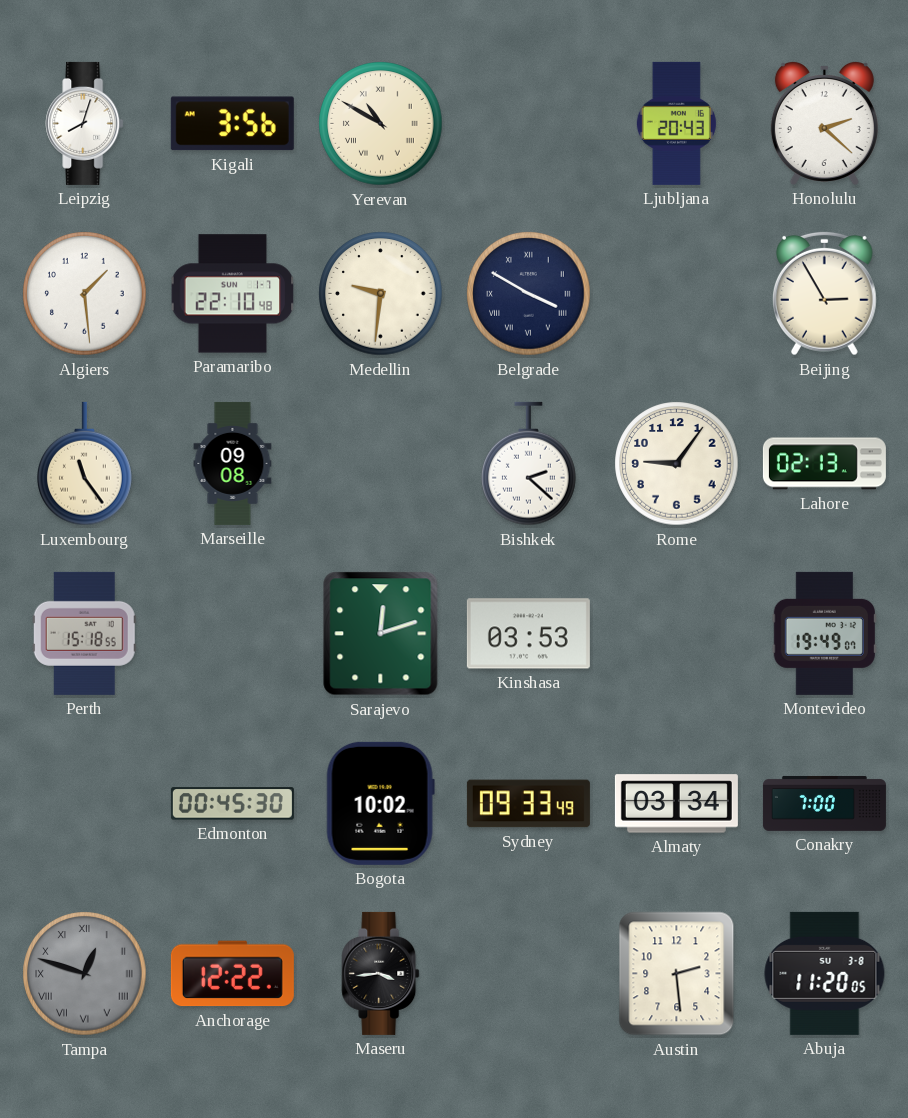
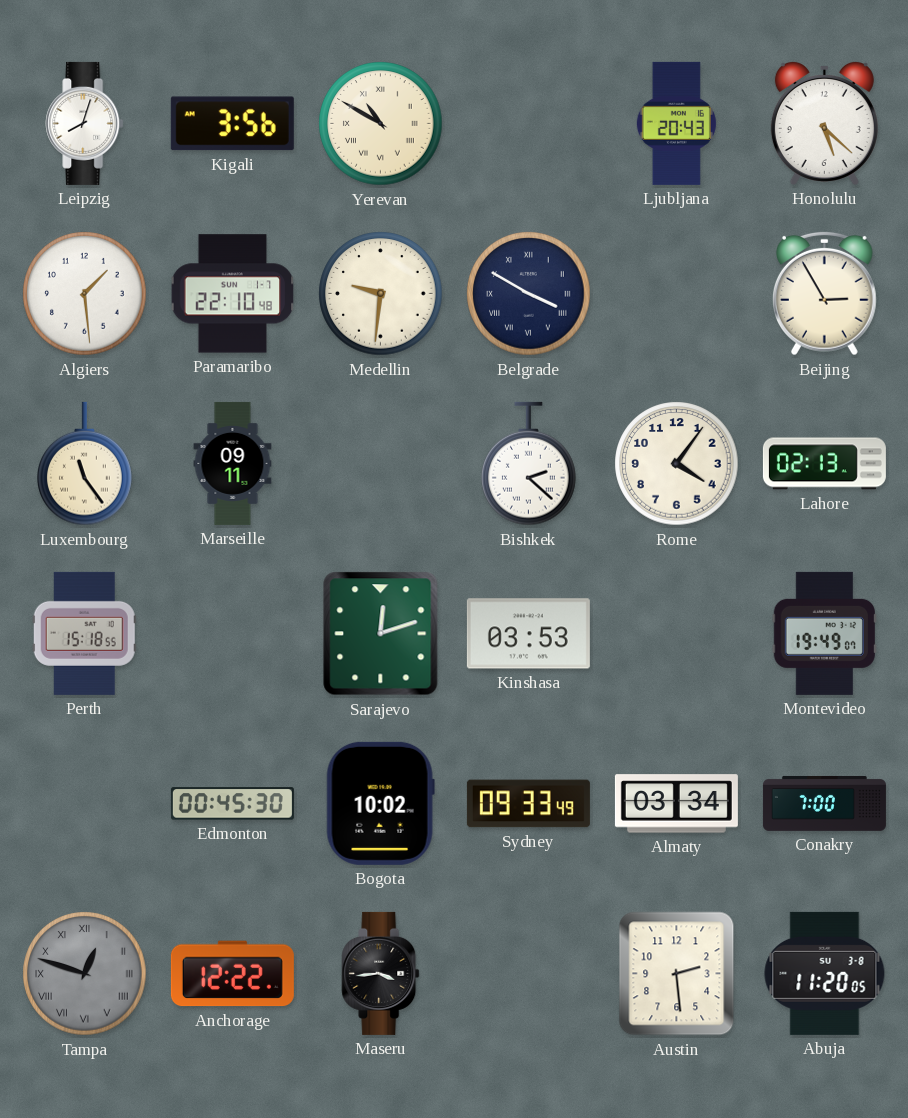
Honolulu: 2:22 -> 5:22 (824, 123)
Marseille: 09:08 -> 09:11 (233, 463)
Rome: 9:06 -> 4:06 (677, 464)
